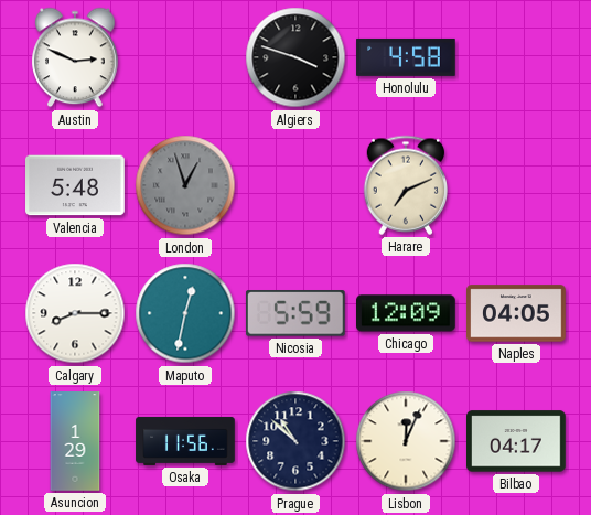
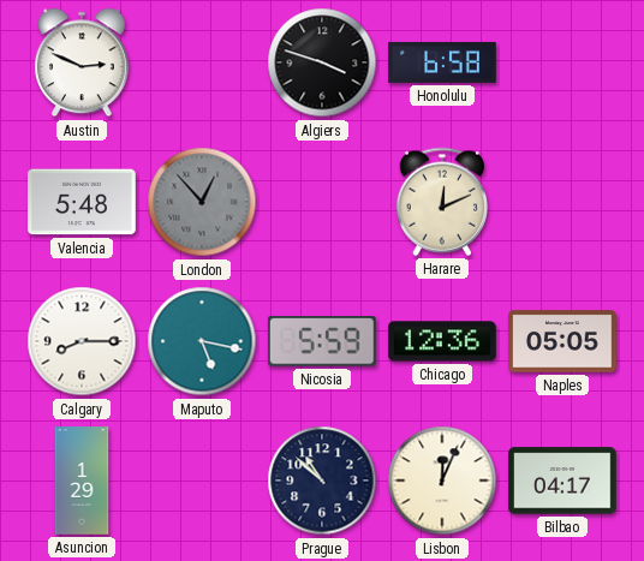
Honolulu: 4:58 -> 6:58 (442, 62)
London: 12:57 -> 12:53 (202, 202)
Harare: 7:11 -> 12:11 (441, 202)
Maputo: 12:32 -> 5:17 (202, 341)
Chicago: 12:09 -> 12:36 (443, 341)
Naples: 04:05 -> 05:05 (562, 341)
Osaka: 11:56 -> none (185, 441)
